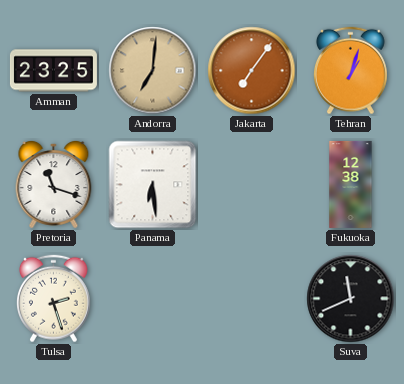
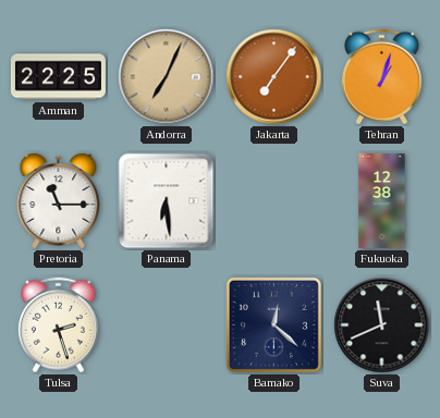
Amman: 23:25 -> 22:25 (58, 77)
Andorra: 7:01 -> 7:04 (167, 77)
Pretoria: 11:18 -> 11:15 (59, 201)
Bamako: none -> 12:22 (273, 324)
